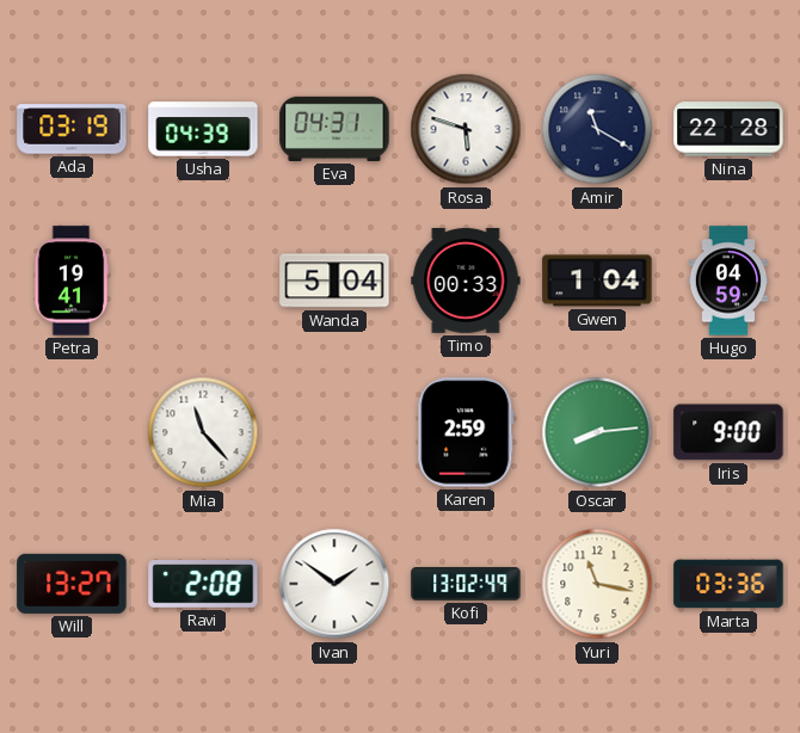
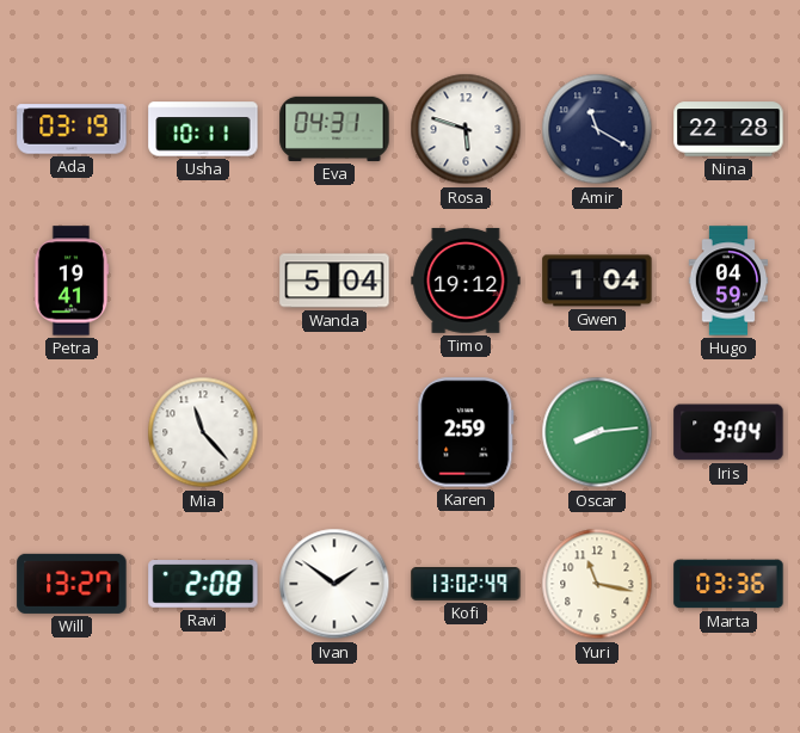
Usha: 04:39 -> 10:11 (203, 129)
Timo: 00:33 -> 19:12 (466, 281)
Iris: 9:00 -> 9:04 (728, 432)
